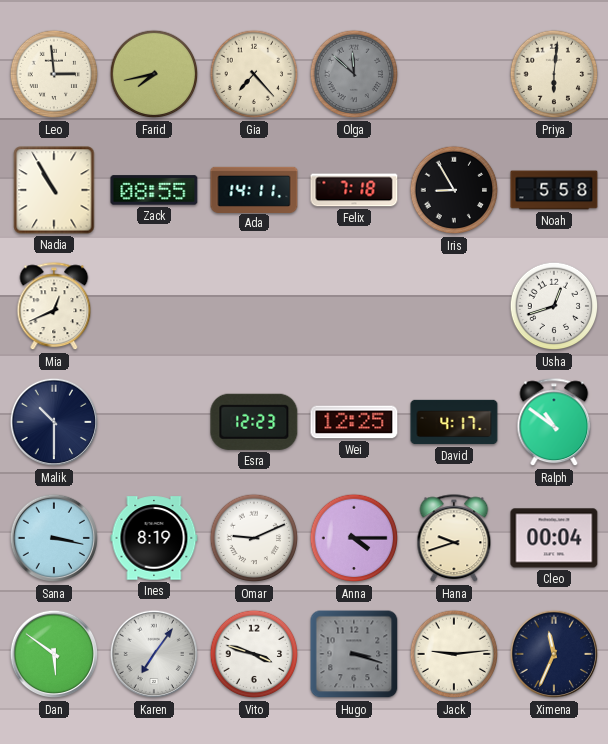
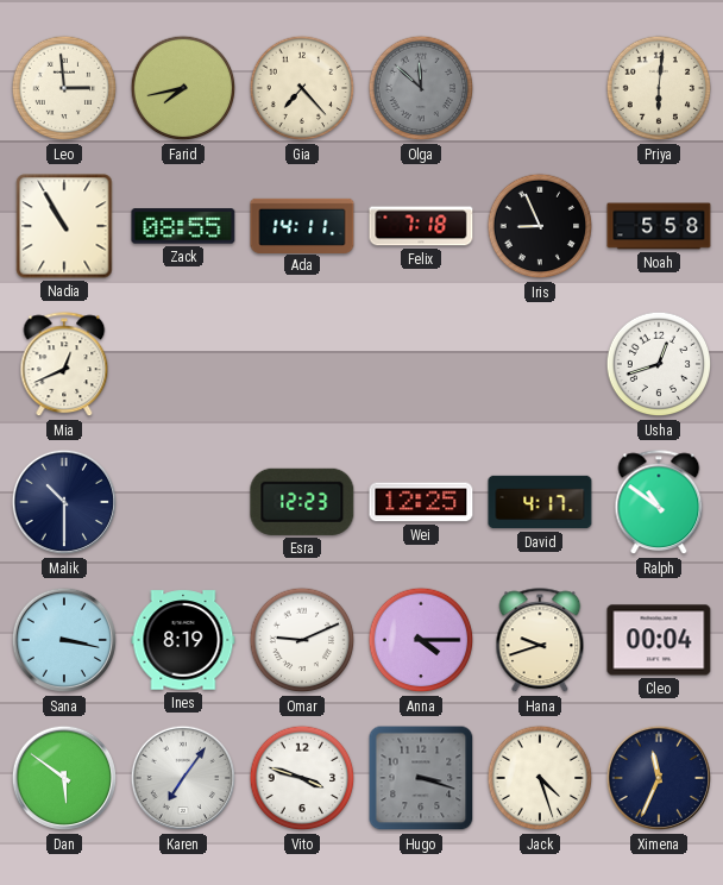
Iris: 8:55 -> 8:56 (540, 226)
Jack: 9:14 -> 4:27 (540, 778)
